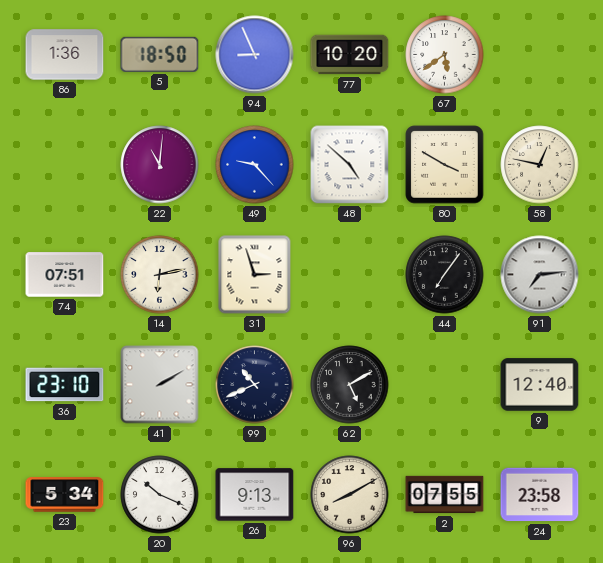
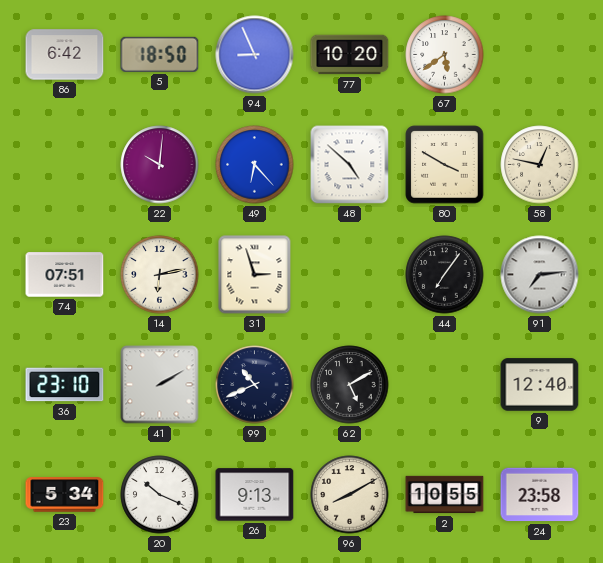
86: 1:36 -> 6:42 (65, 55)
22: 11:01 -> 10:01 (160, 165)
49: 9:23 -> 6:23 (255, 165)
2: 07:55 -> 10:55 (445, 495)
